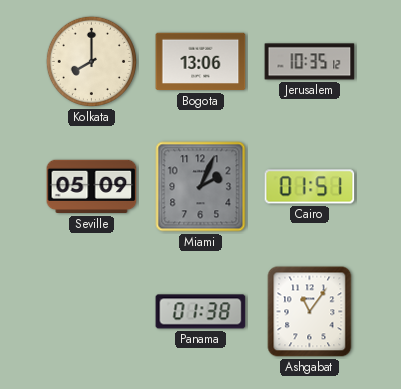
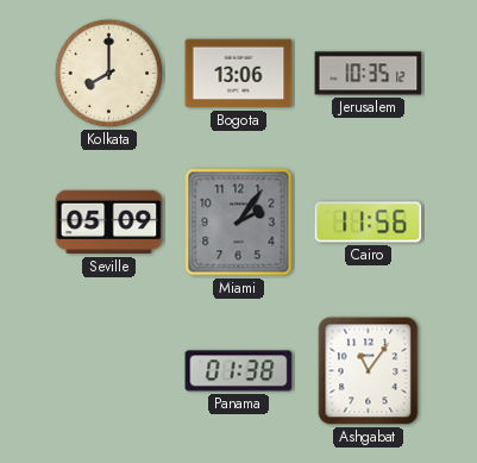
Miami: 2:04 -> 2:06 (239, 223)
Cairo: 01:51 -> 11:56 (369, 223)
